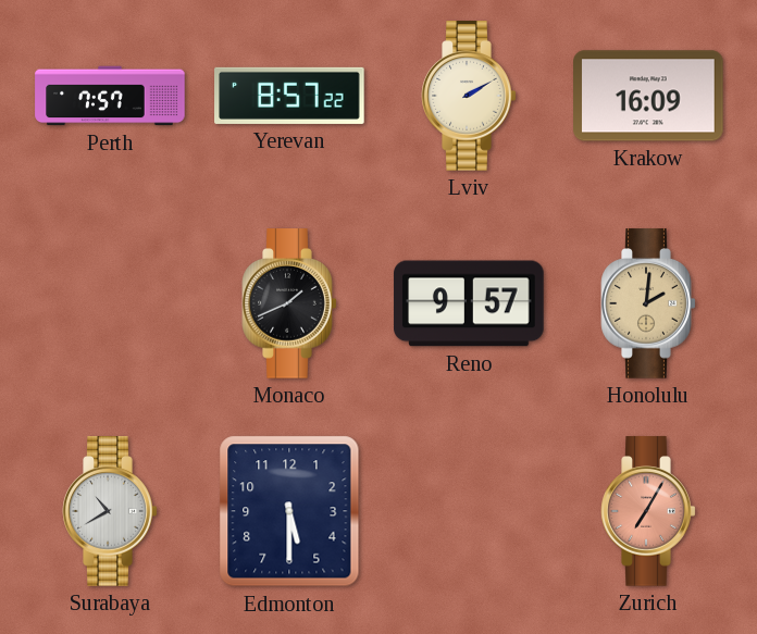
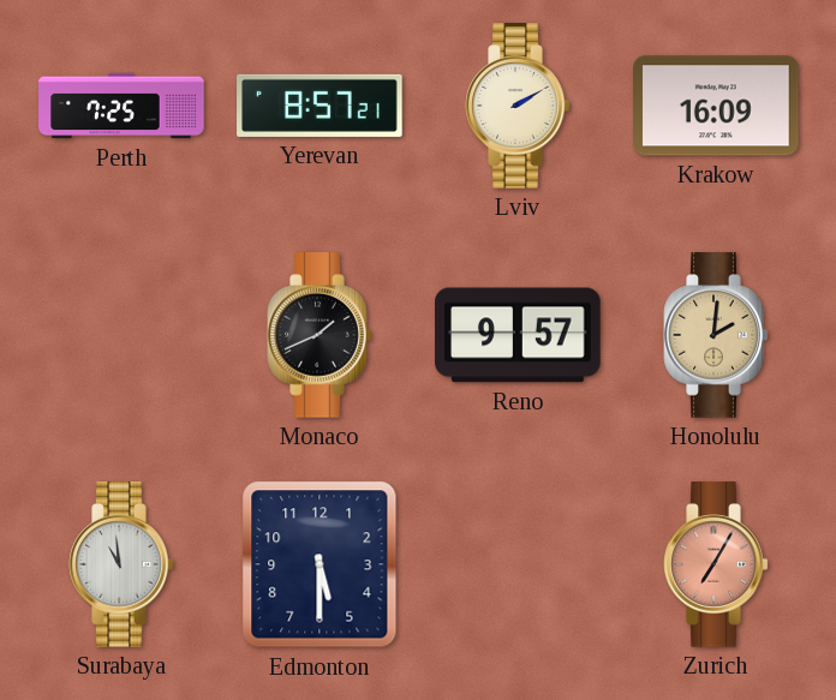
Perth: 7:57 -> 7:25 (121, 106)
Yerevan: 8:57:22 -> 8:57:21 (320, 106)
Surabaya: 10:40 -> 10:59 (121, 564)
